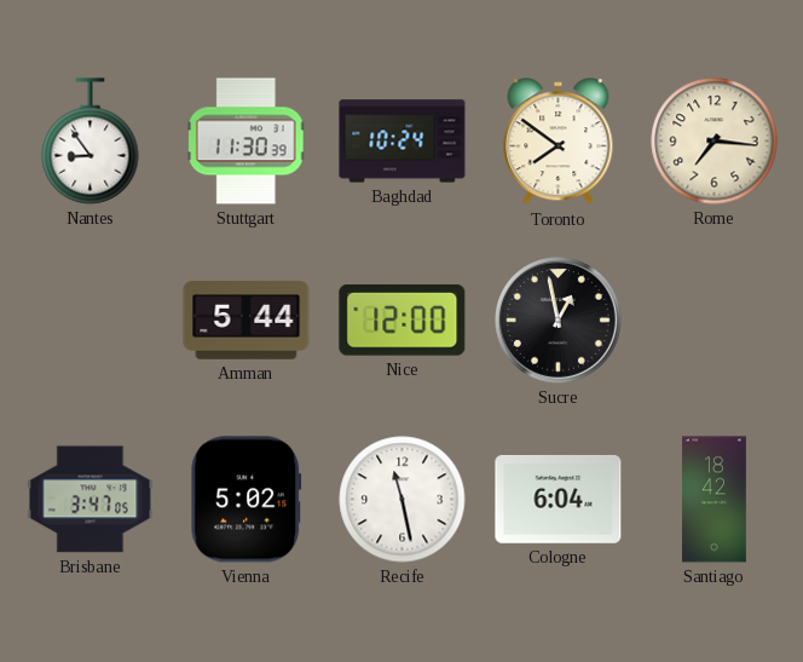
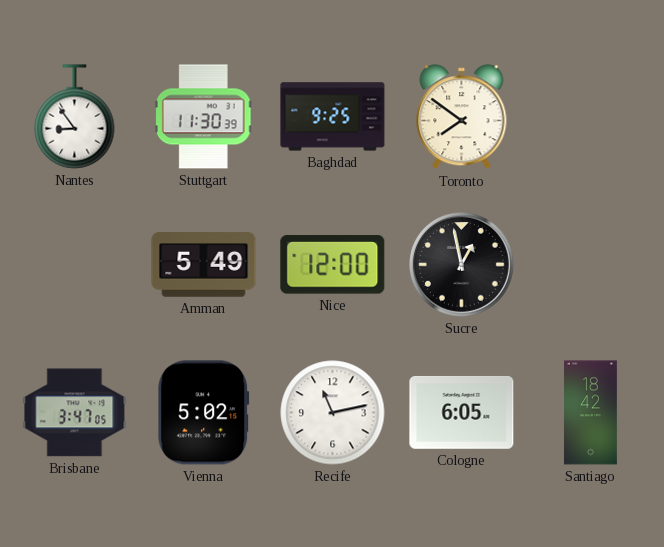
Baghdad: 10:24 -> 9:25 (333, 117)
Rome: 7:16 -> none (715, 142)
Amman: 5:44 -> 5:49 (204, 265)
Recife: 11:28 -> 11:13 (333, 413)
Cologne: 6:04 -> 6:05 (462, 412)
